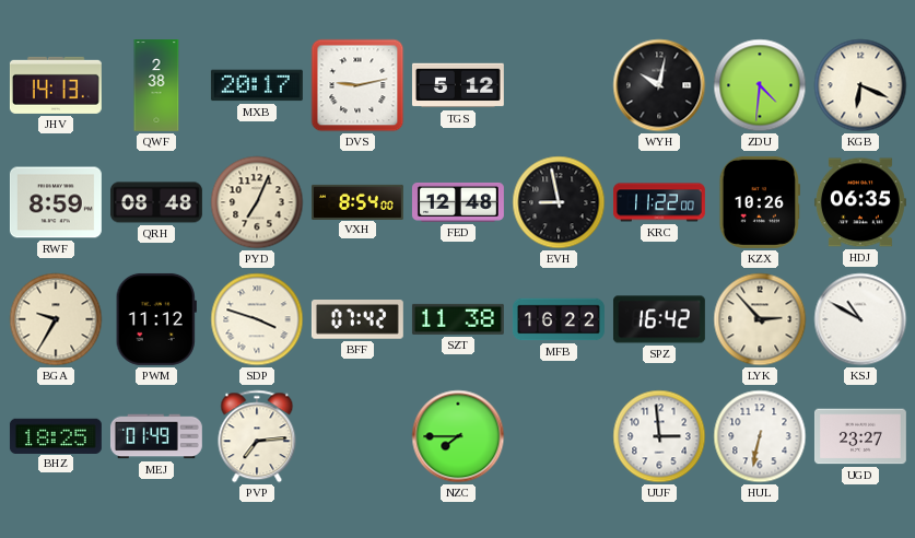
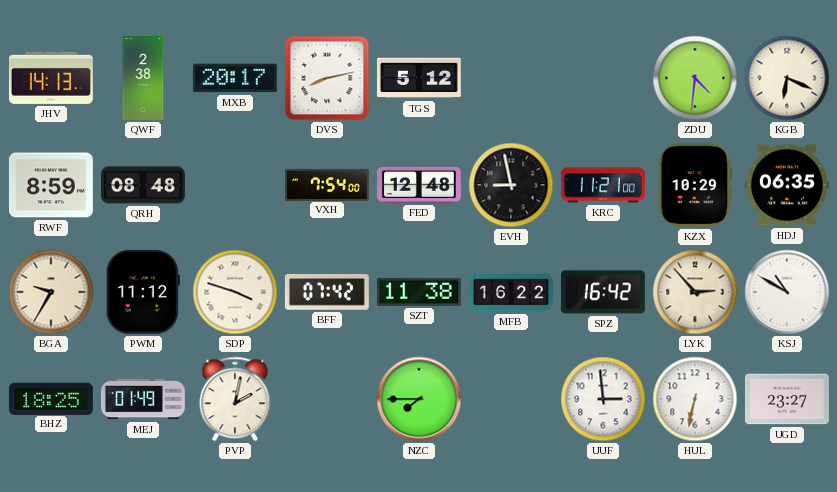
DVS: 9:13 -> 8:13 (327, 78)
WYH: 10:02 -> none (659, 85)
PYD: 7:04 -> none (257, 202)
VXH: 8:54 -> 7:54 (327, 184)
KRC: 11:22 -> 11:21 (604, 185)
KZX: 10:26 -> 10:29 (694, 185)
PVP: 7:14 -> 2:02 (235, 399)
